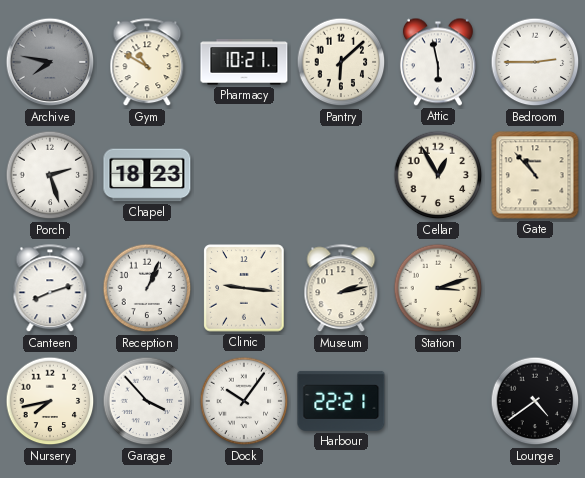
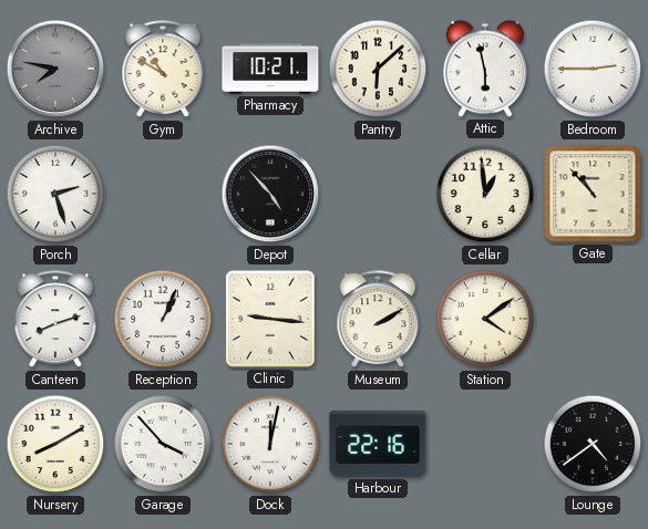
Chapel: 18:23 -> none (147, 175)
Depot: none -> 4:53 (270, 194)
Cellar: 12:55 -> 12:59 (485, 194)
Museum: 2:13 -> 2:10 (378, 320)
Station: 3:12 -> 4:09 (485, 319)
Nursery: 7:43 -> 8:10 (55, 444)
Dock: 10:06 -> 12:02 (270, 444)
Harbour: 22:21 -> 22:16 (378, 444)
